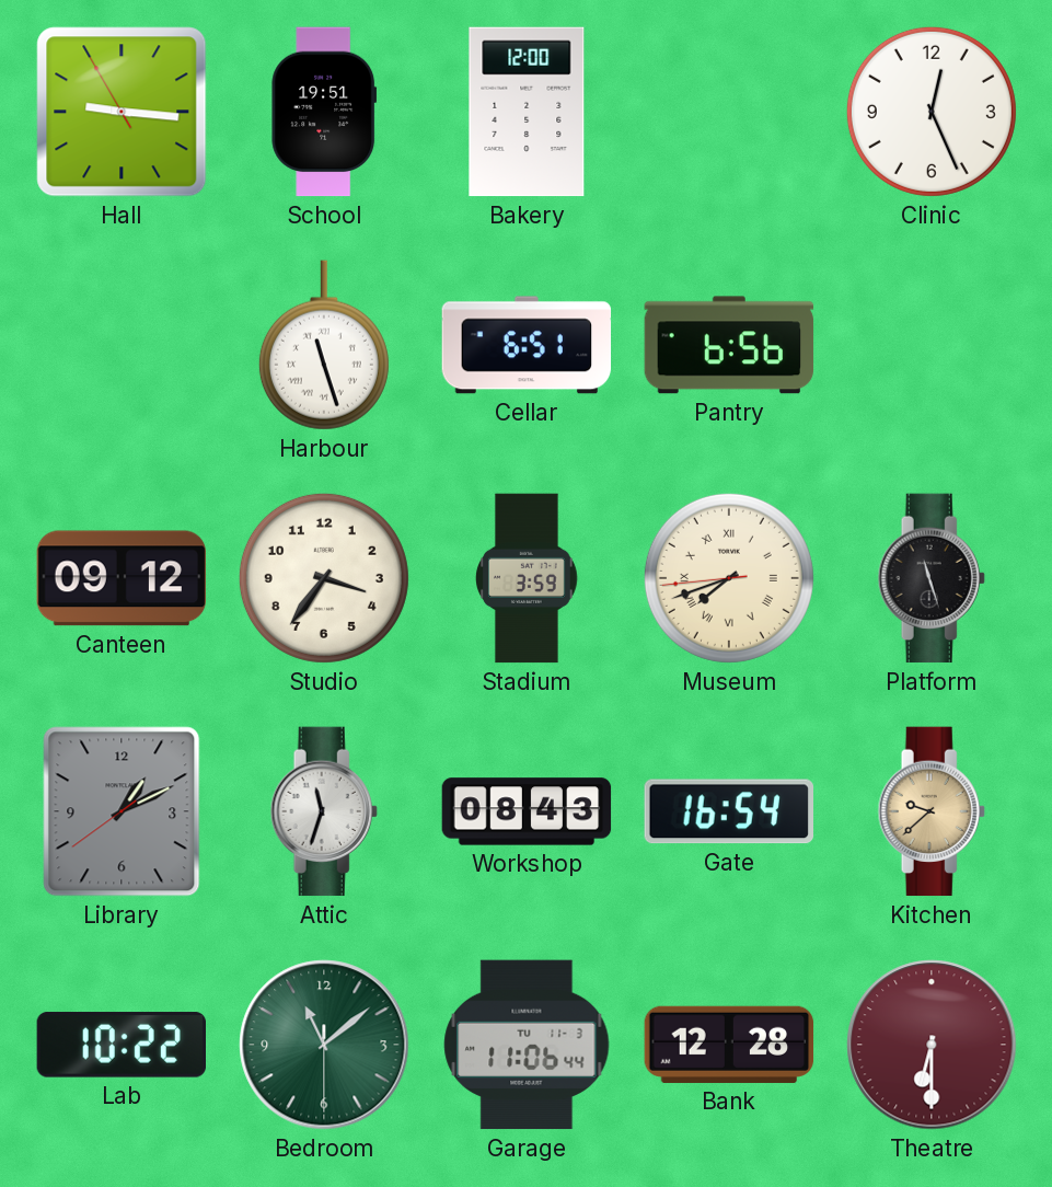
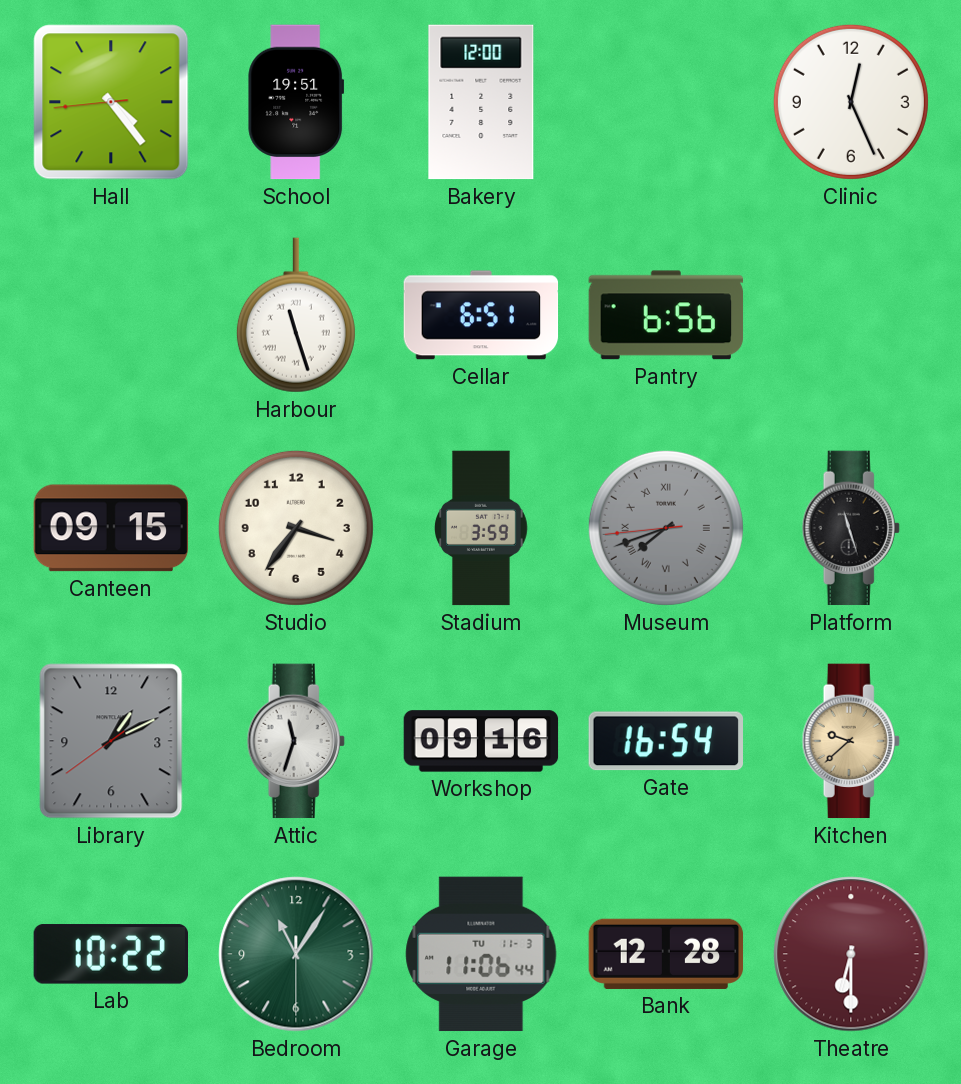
Hall: 9:15 -> 4:23 (111, 102)
Canteen: 09:12 -> 09:15 (111, 528)
Museum dial: cream -> grey (666, 528)
Workshop: 08:43 -> 09:16 (481, 741)
Bedroom: 11:08 -> 11:05 (296, 954)
